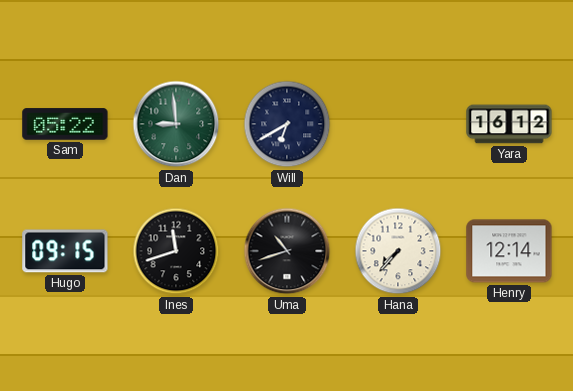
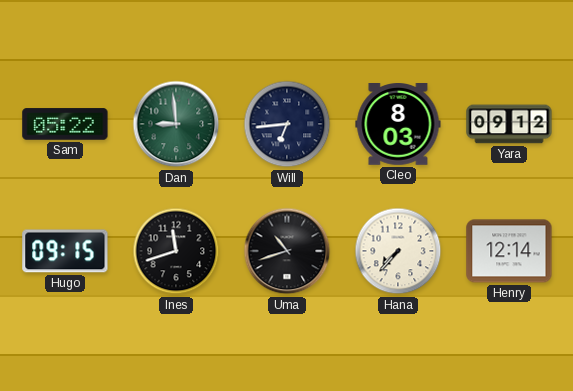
Will: 6:40 -> 6:44 (287, 124)
Cleo: none -> 8:03 (398, 125)
Yara: 16:12 -> 09:12 (509, 124)
